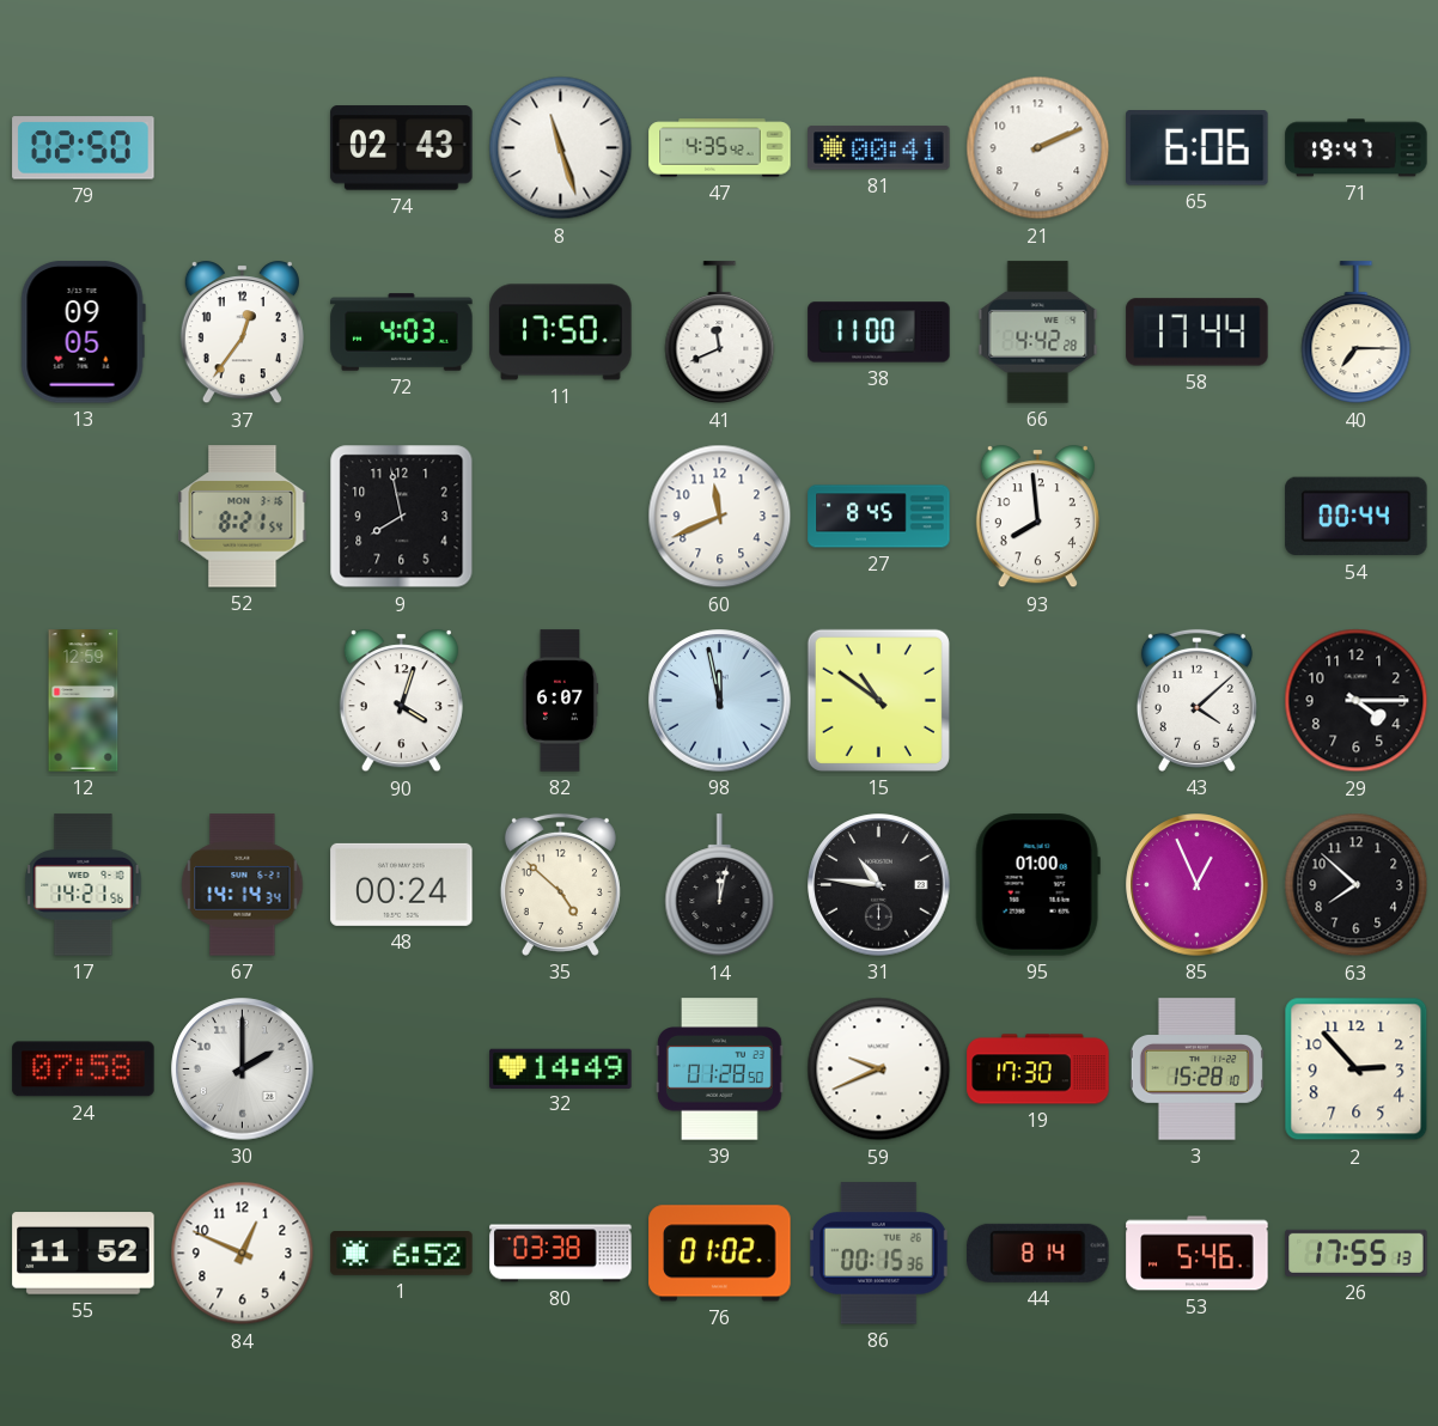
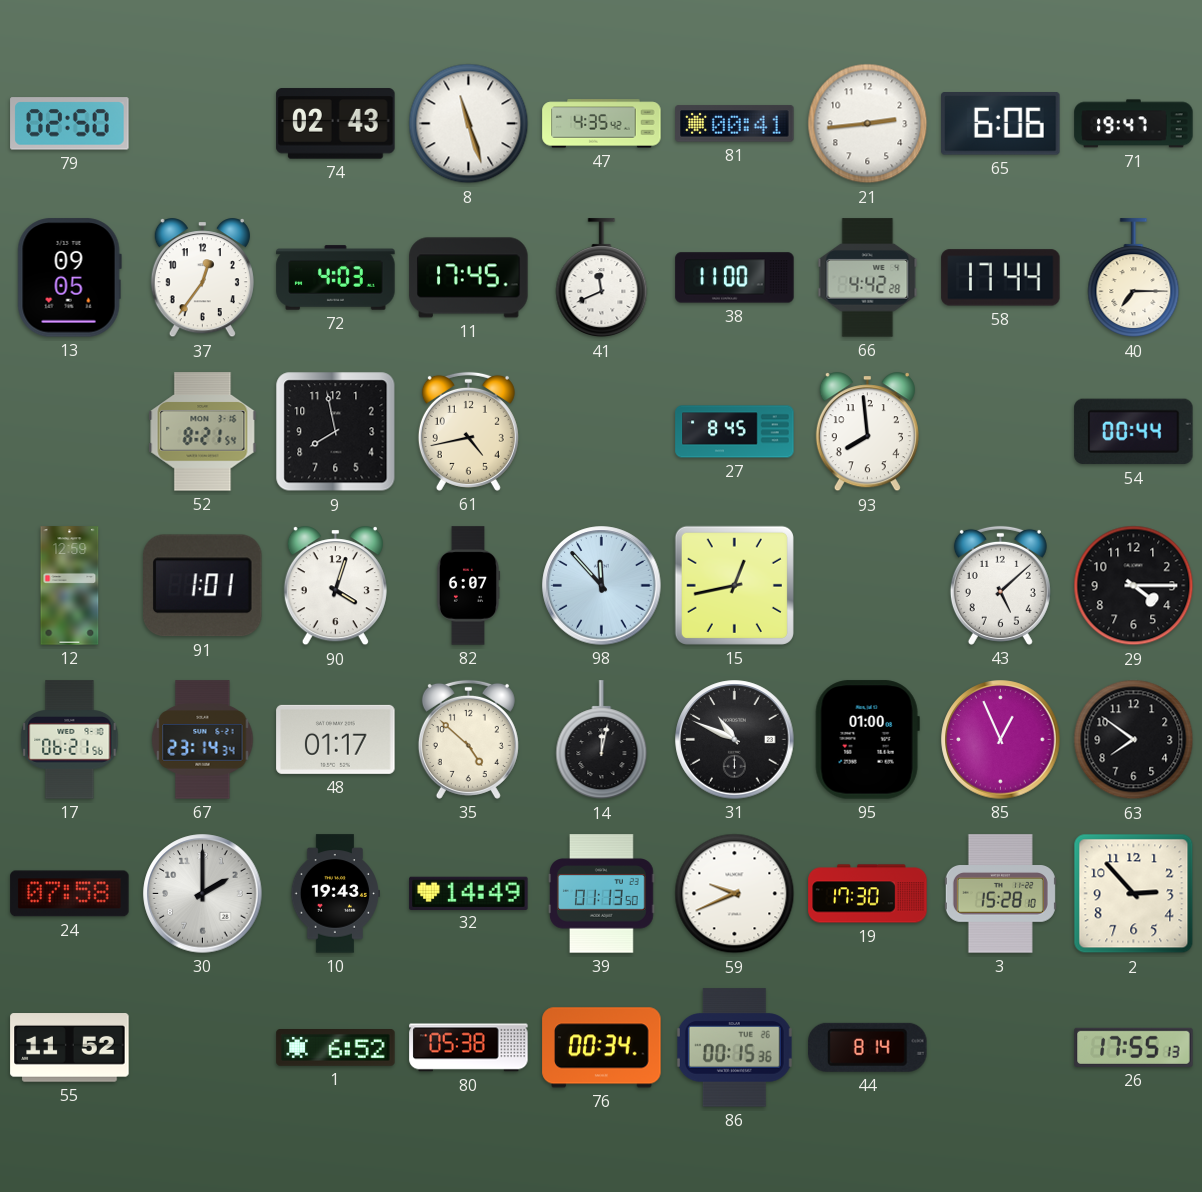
21: 2:11 -> 2:44 (868, 124)
11: 17:50 -> 17:45 (469, 278)
61: none -> 4:43 (468, 431)
60: 11:41 -> none (720, 517)
91: none -> 1:01 (203, 586)
98: 11:58 -> 11:53 (602, 586)
15: 10:51 -> 12:43 (734, 585)
43: 4:08 -> 5:08 (1000, 585)
17: 14:21 -> 06:21 (70, 740)
67: 14:14 -> 23:14 (203, 740)
48: 00:24 -> 01:17 (336, 739)
31: 10:46 -> 10:49 (735, 740)
63: 7:52 -> 7:51 (1134, 740)
10: none -> 19:43 (335, 894)
39: 01:28 -> 01:13 (602, 894)
84: 12:49 -> none (243, 1254)
80: 03:38 -> 05:38 (469, 1048)
76: 01:02 -> 00:34 (602, 1048)
53: 5:46 -> none (1198, 1254)
